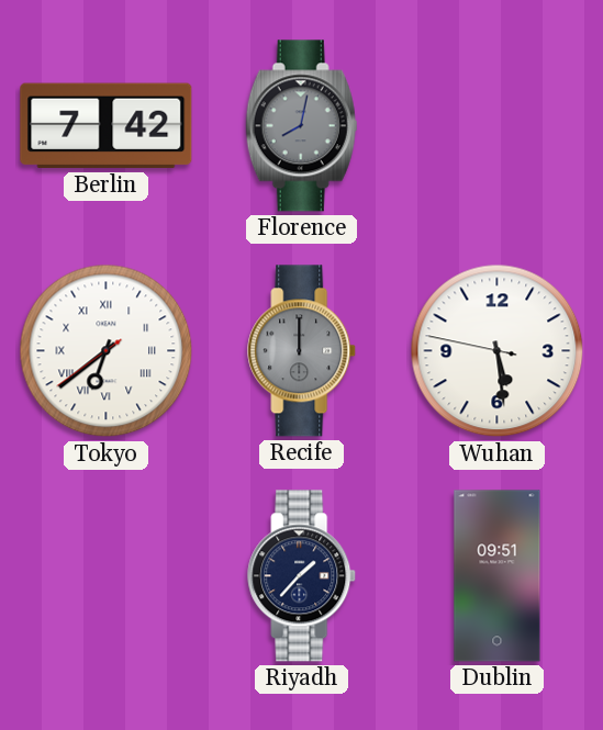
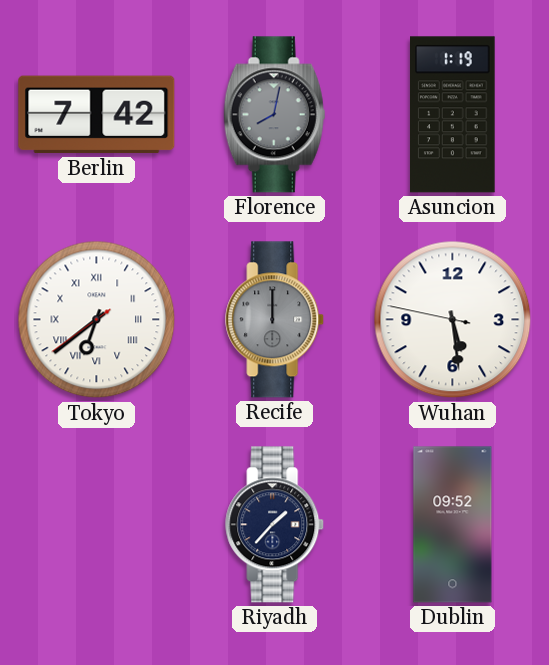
Asuncion: none -> 1:19 (453, 115)
Dublin: 09:51 -> 09:52 (453, 525)
